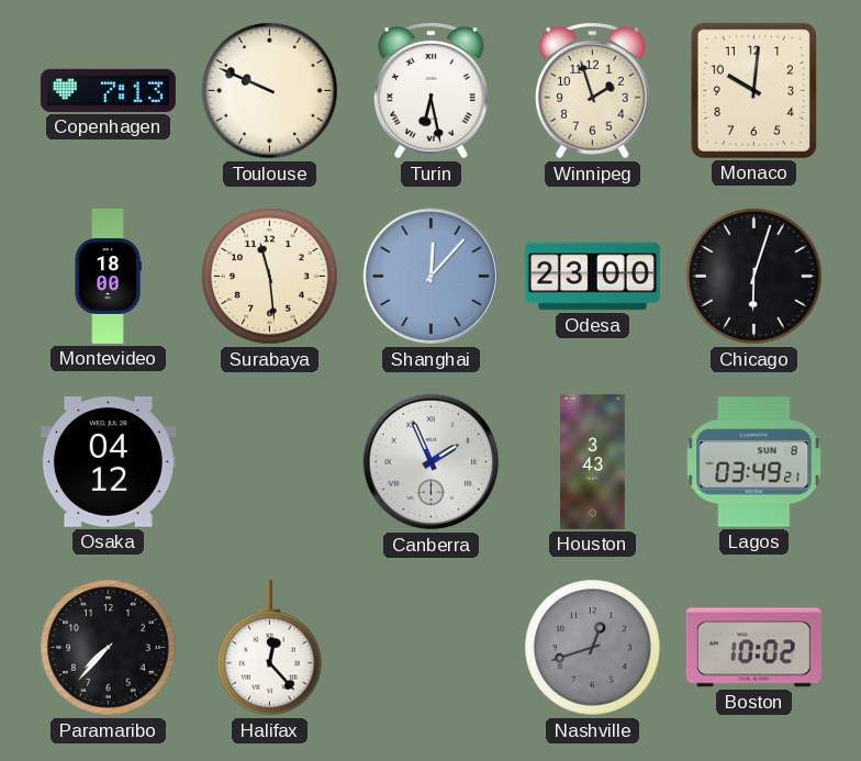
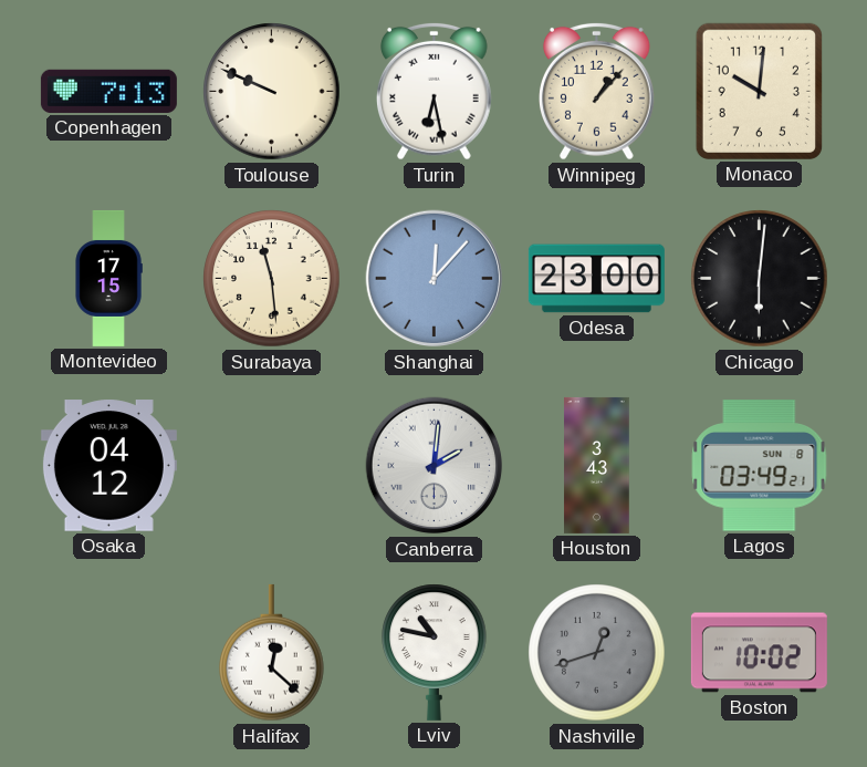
Winnipeg: 1:57 -> 1:07 (597, 91)
Montevideo: 18:00 -> 17:15 (108, 278)
Chicago: 6:03 -> 6:01 (760, 279)
Canberra: 1:56 -> 2:01 (435, 466)
Paramaribo: 7:37 -> none (109, 648)
Halifax: 12:23 -> 12:22 (272, 653)
Lviv: none -> 10:47 (435, 652)
